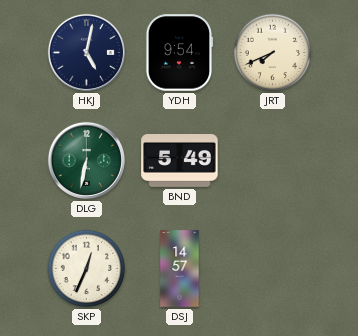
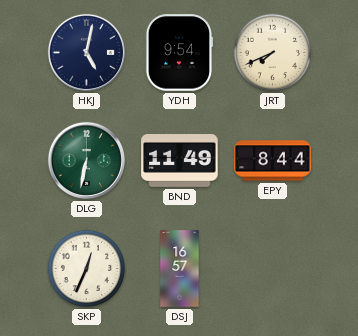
BND: 5:49 -> 11:49 (180, 161)
EPY: none -> 8:44 (273, 161)
DSJ: 14:57 -> 16:57 (180, 269)
